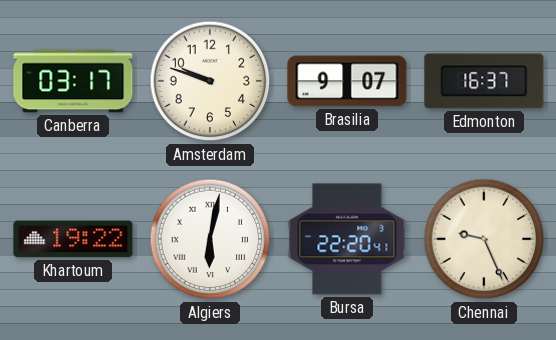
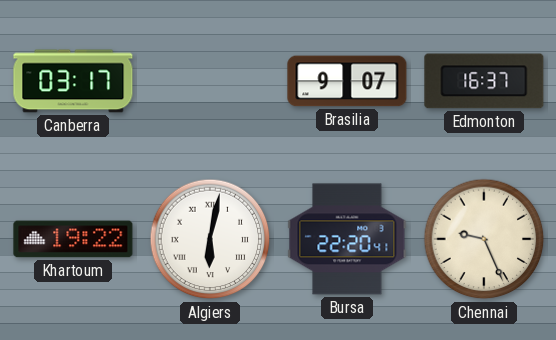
Amsterdam: 9:48 -> none (210, 81)
